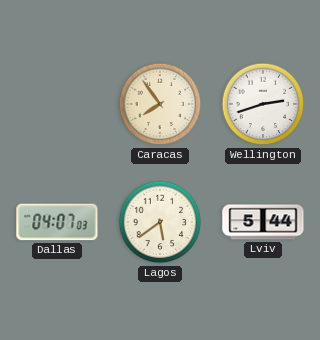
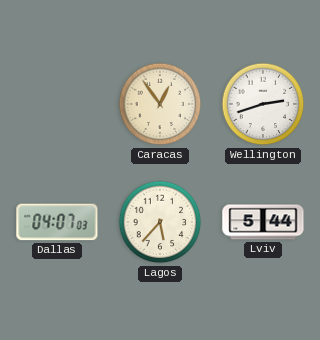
Caracas: 7:54 -> 12:54 (160, 104)
Lagos: 5:39 -> 5:37 (160, 222)
